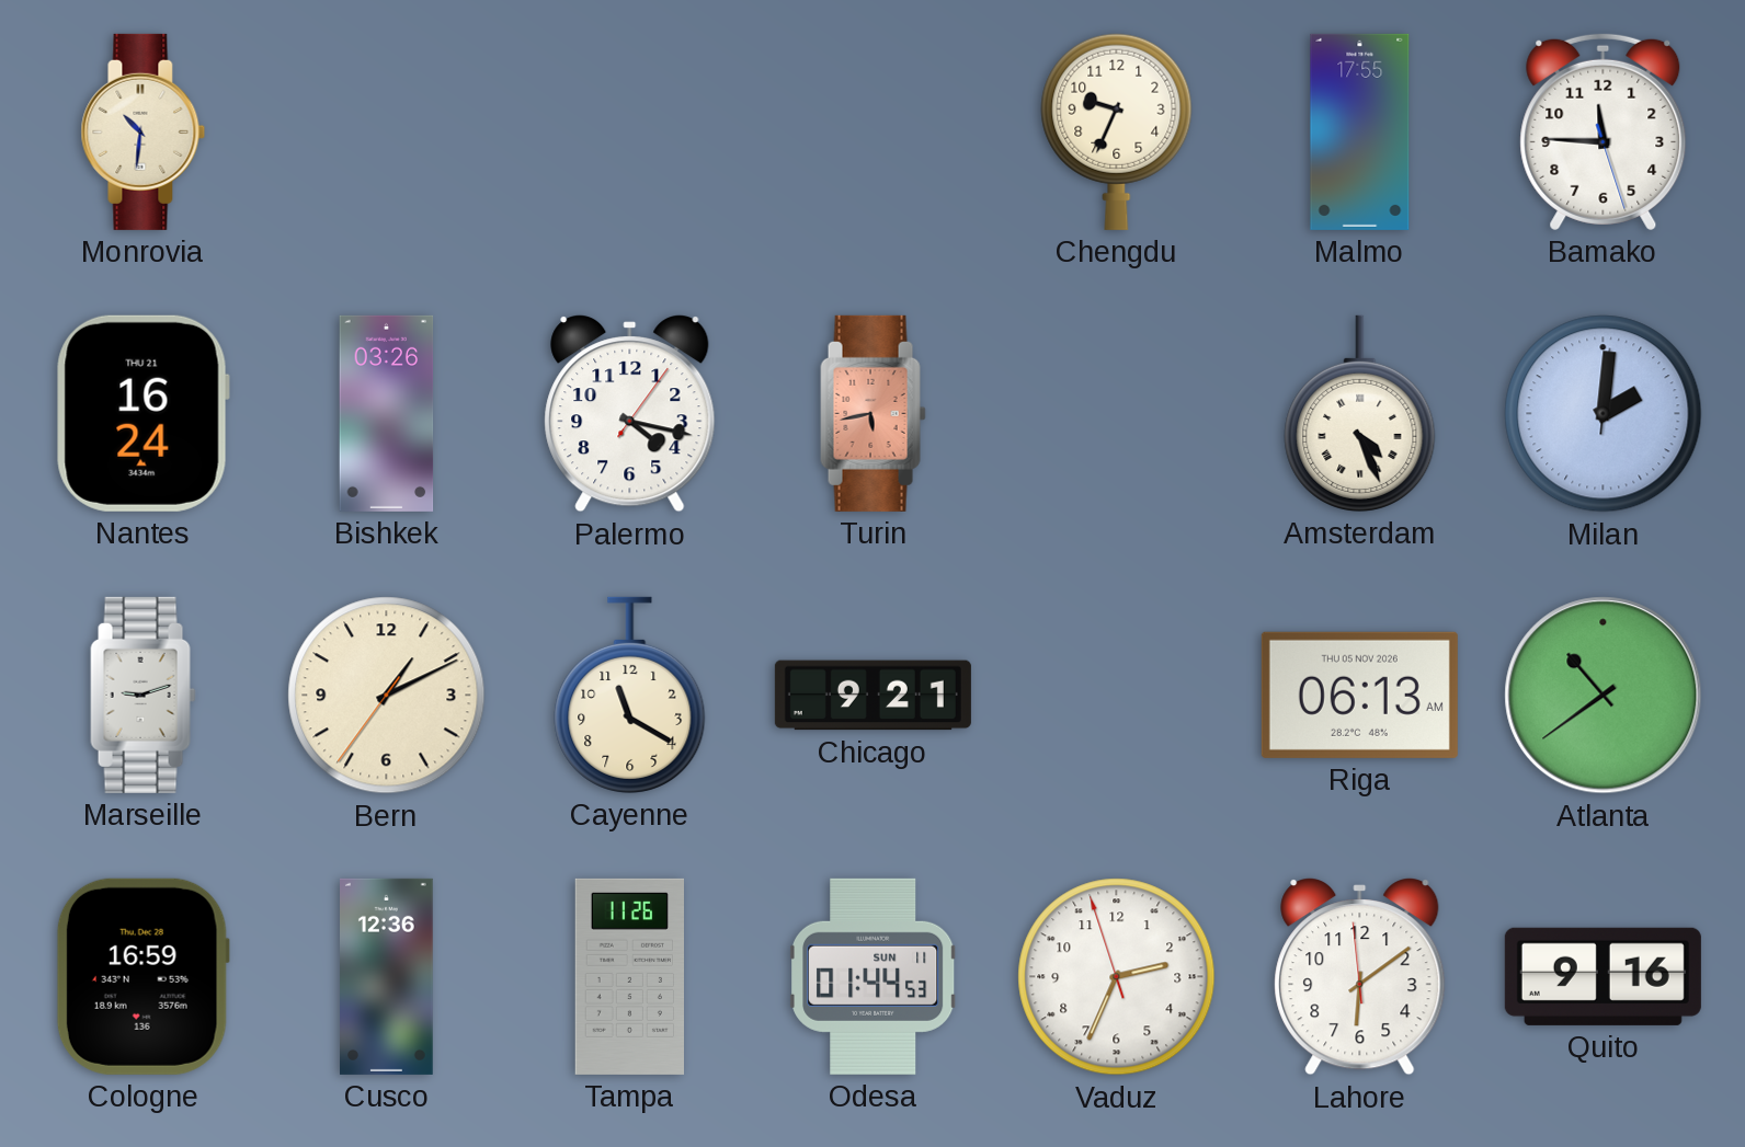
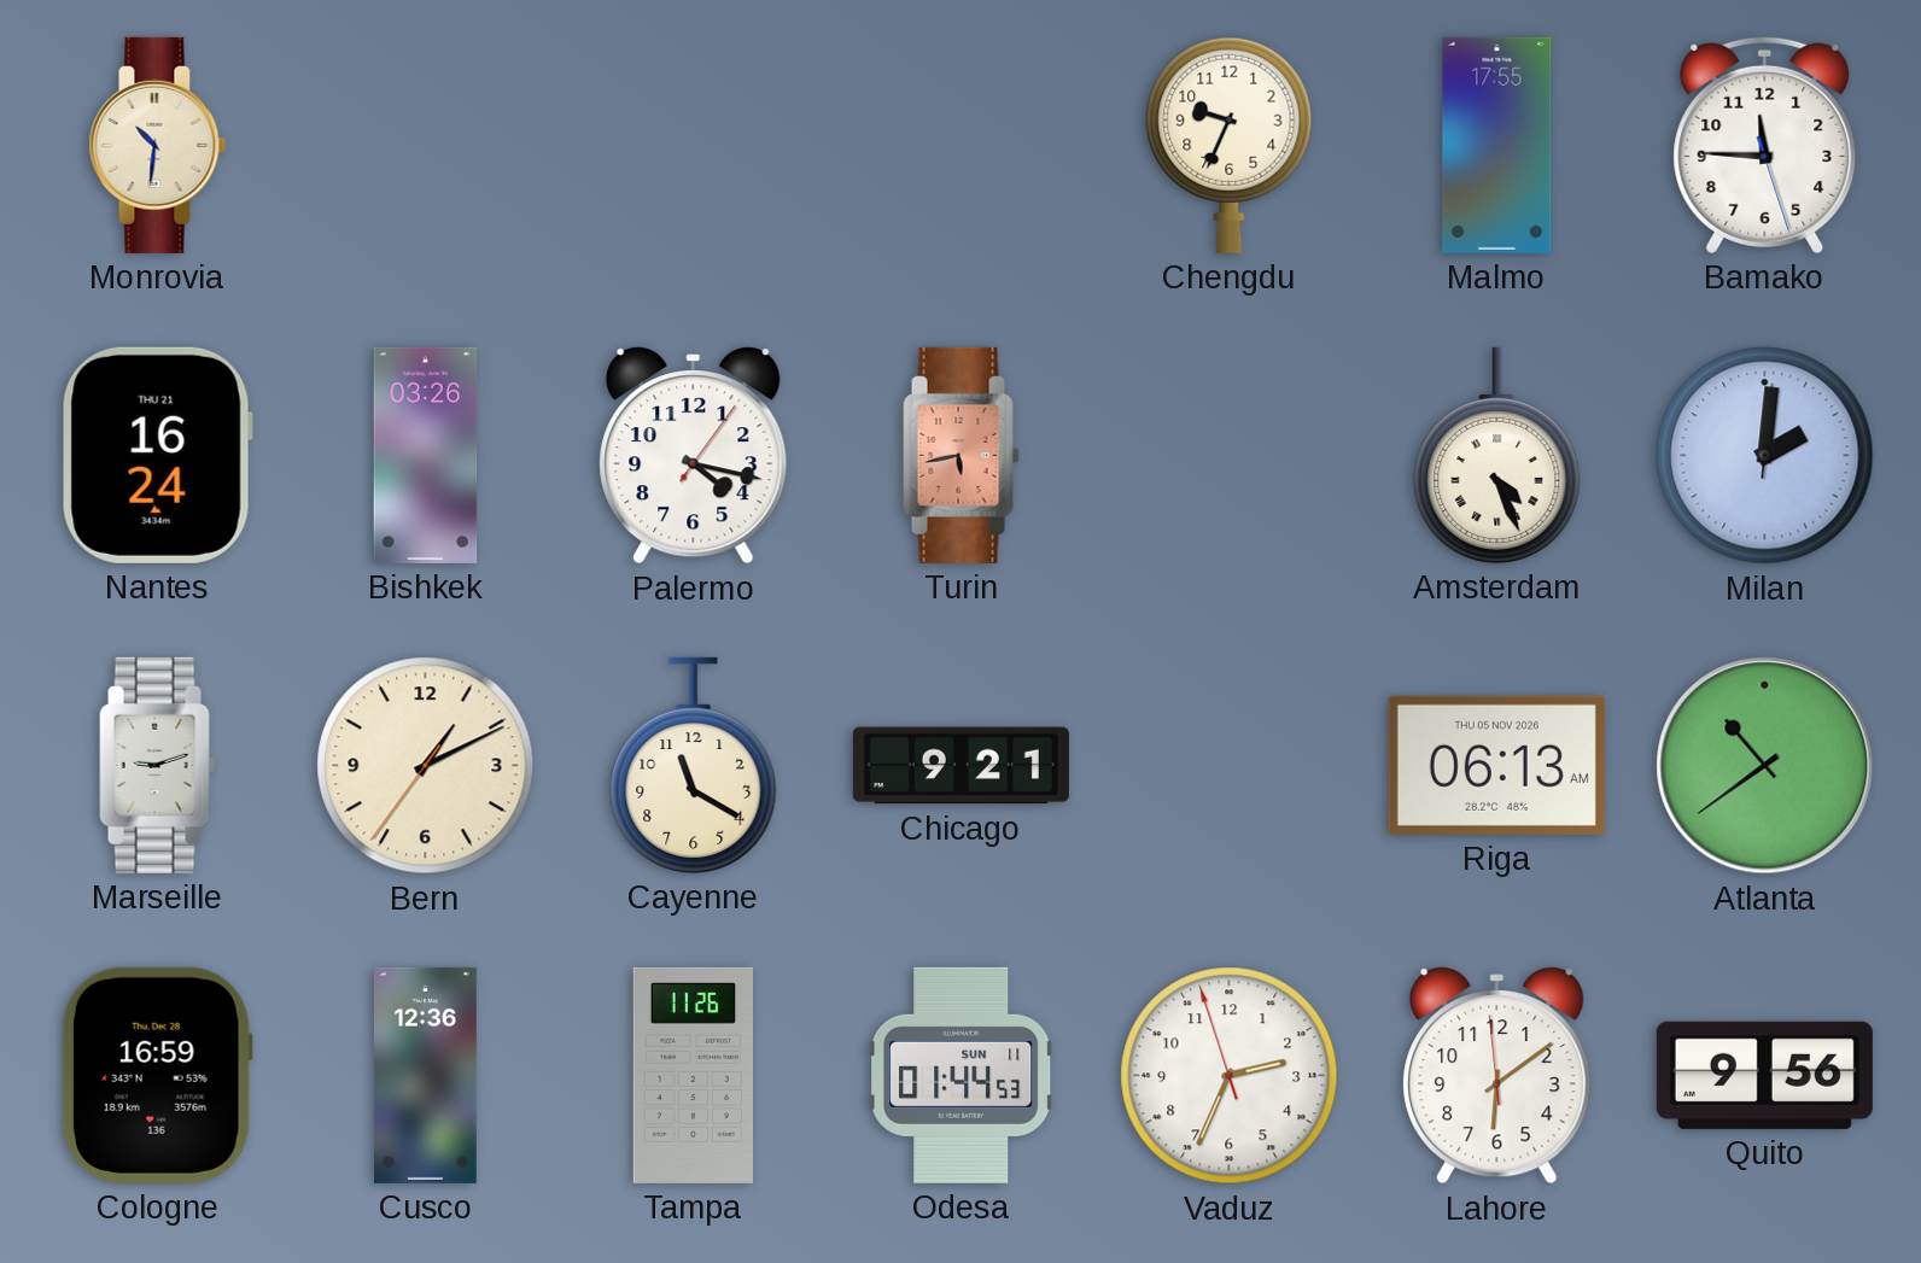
Quito: 9:16 -> 9:56 (1764, 1075)
